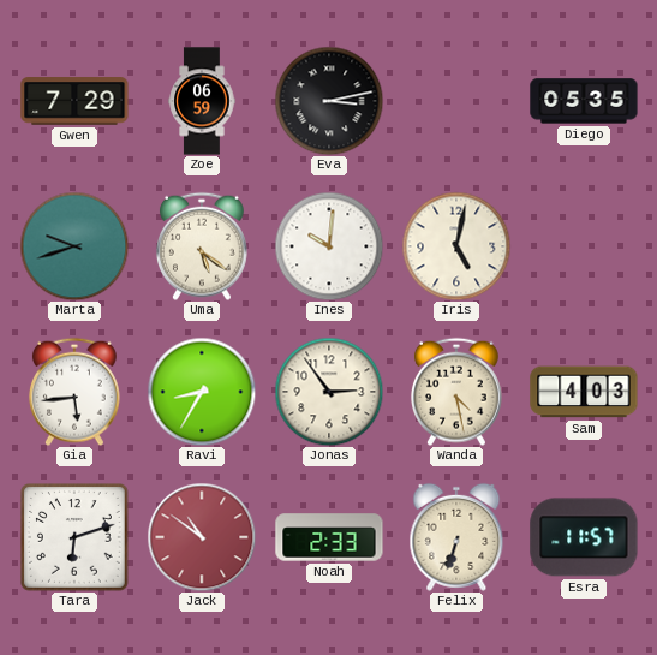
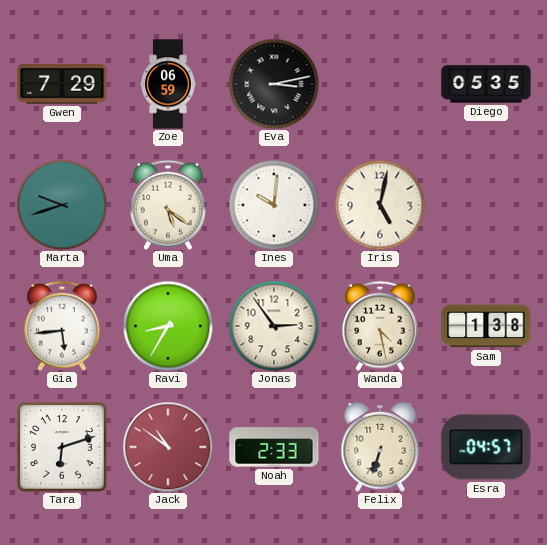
Sam: 4:03 -> 1:38 (486, 326)
Esra: 11:57 -> 04:57 (486, 447)
